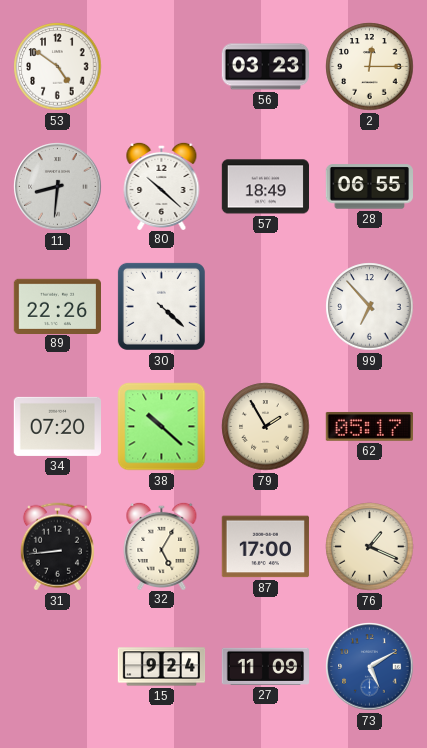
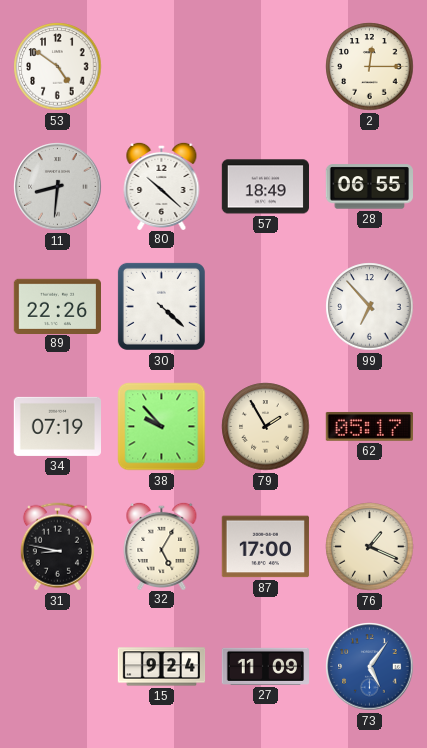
56: 03:23 -> none (266, 67)
34: 07:20 -> 07:19 (57, 426)
38: 10:22 -> 9:53 (162, 427)
31: 8:44 -> 8:47 (57, 547)
73: 5:10 -> 5:06 (370, 667)
